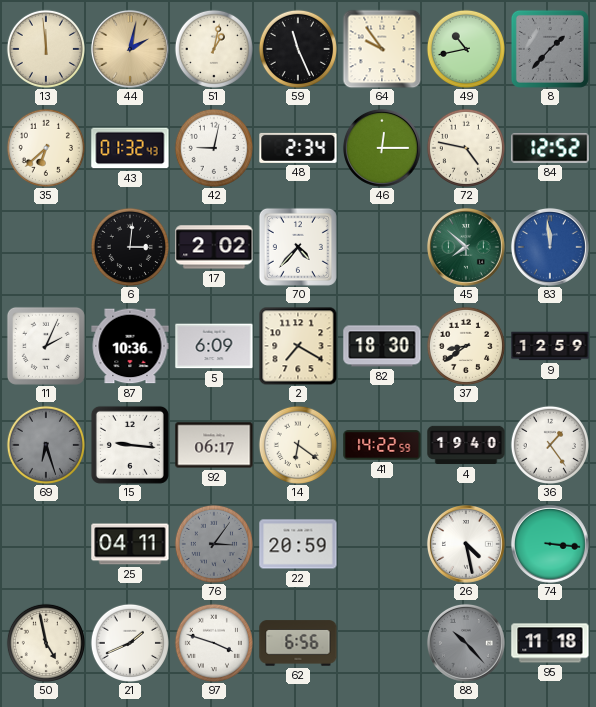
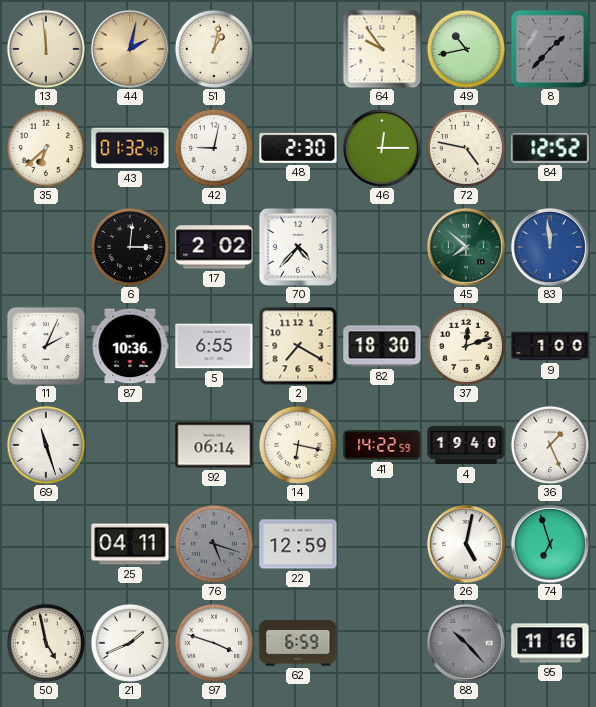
59: 11:26 -> none (298, 49)
48: 2:34 -> 2:30 (298, 148)
5: 6:09 -> 6:55 (214, 346)
37: 8:39 -> 12:12 (466, 346)
9: 12:59 -> 1:00 (550, 346)
69: 6:27 -> 11:27 (46, 445)
69 dial: grey -> white (46, 445)
15: 9:16 -> none (130, 445)
92: 06:17 -> 06:14 (214, 445)
14: 6:21 -> 6:17 (298, 445)
36: 1:24 -> 1:26 (550, 445)
76: 3:06 -> 5:18 (214, 544)
22: 20:59 -> 12:59 (298, 544)
26: 4:28 -> 5:02 (466, 544)
74: 3:16 -> 6:57 (550, 544)
62: 6:56 -> 6:59 (298, 643)
95: 11:18 -> 11:16 (550, 643)
